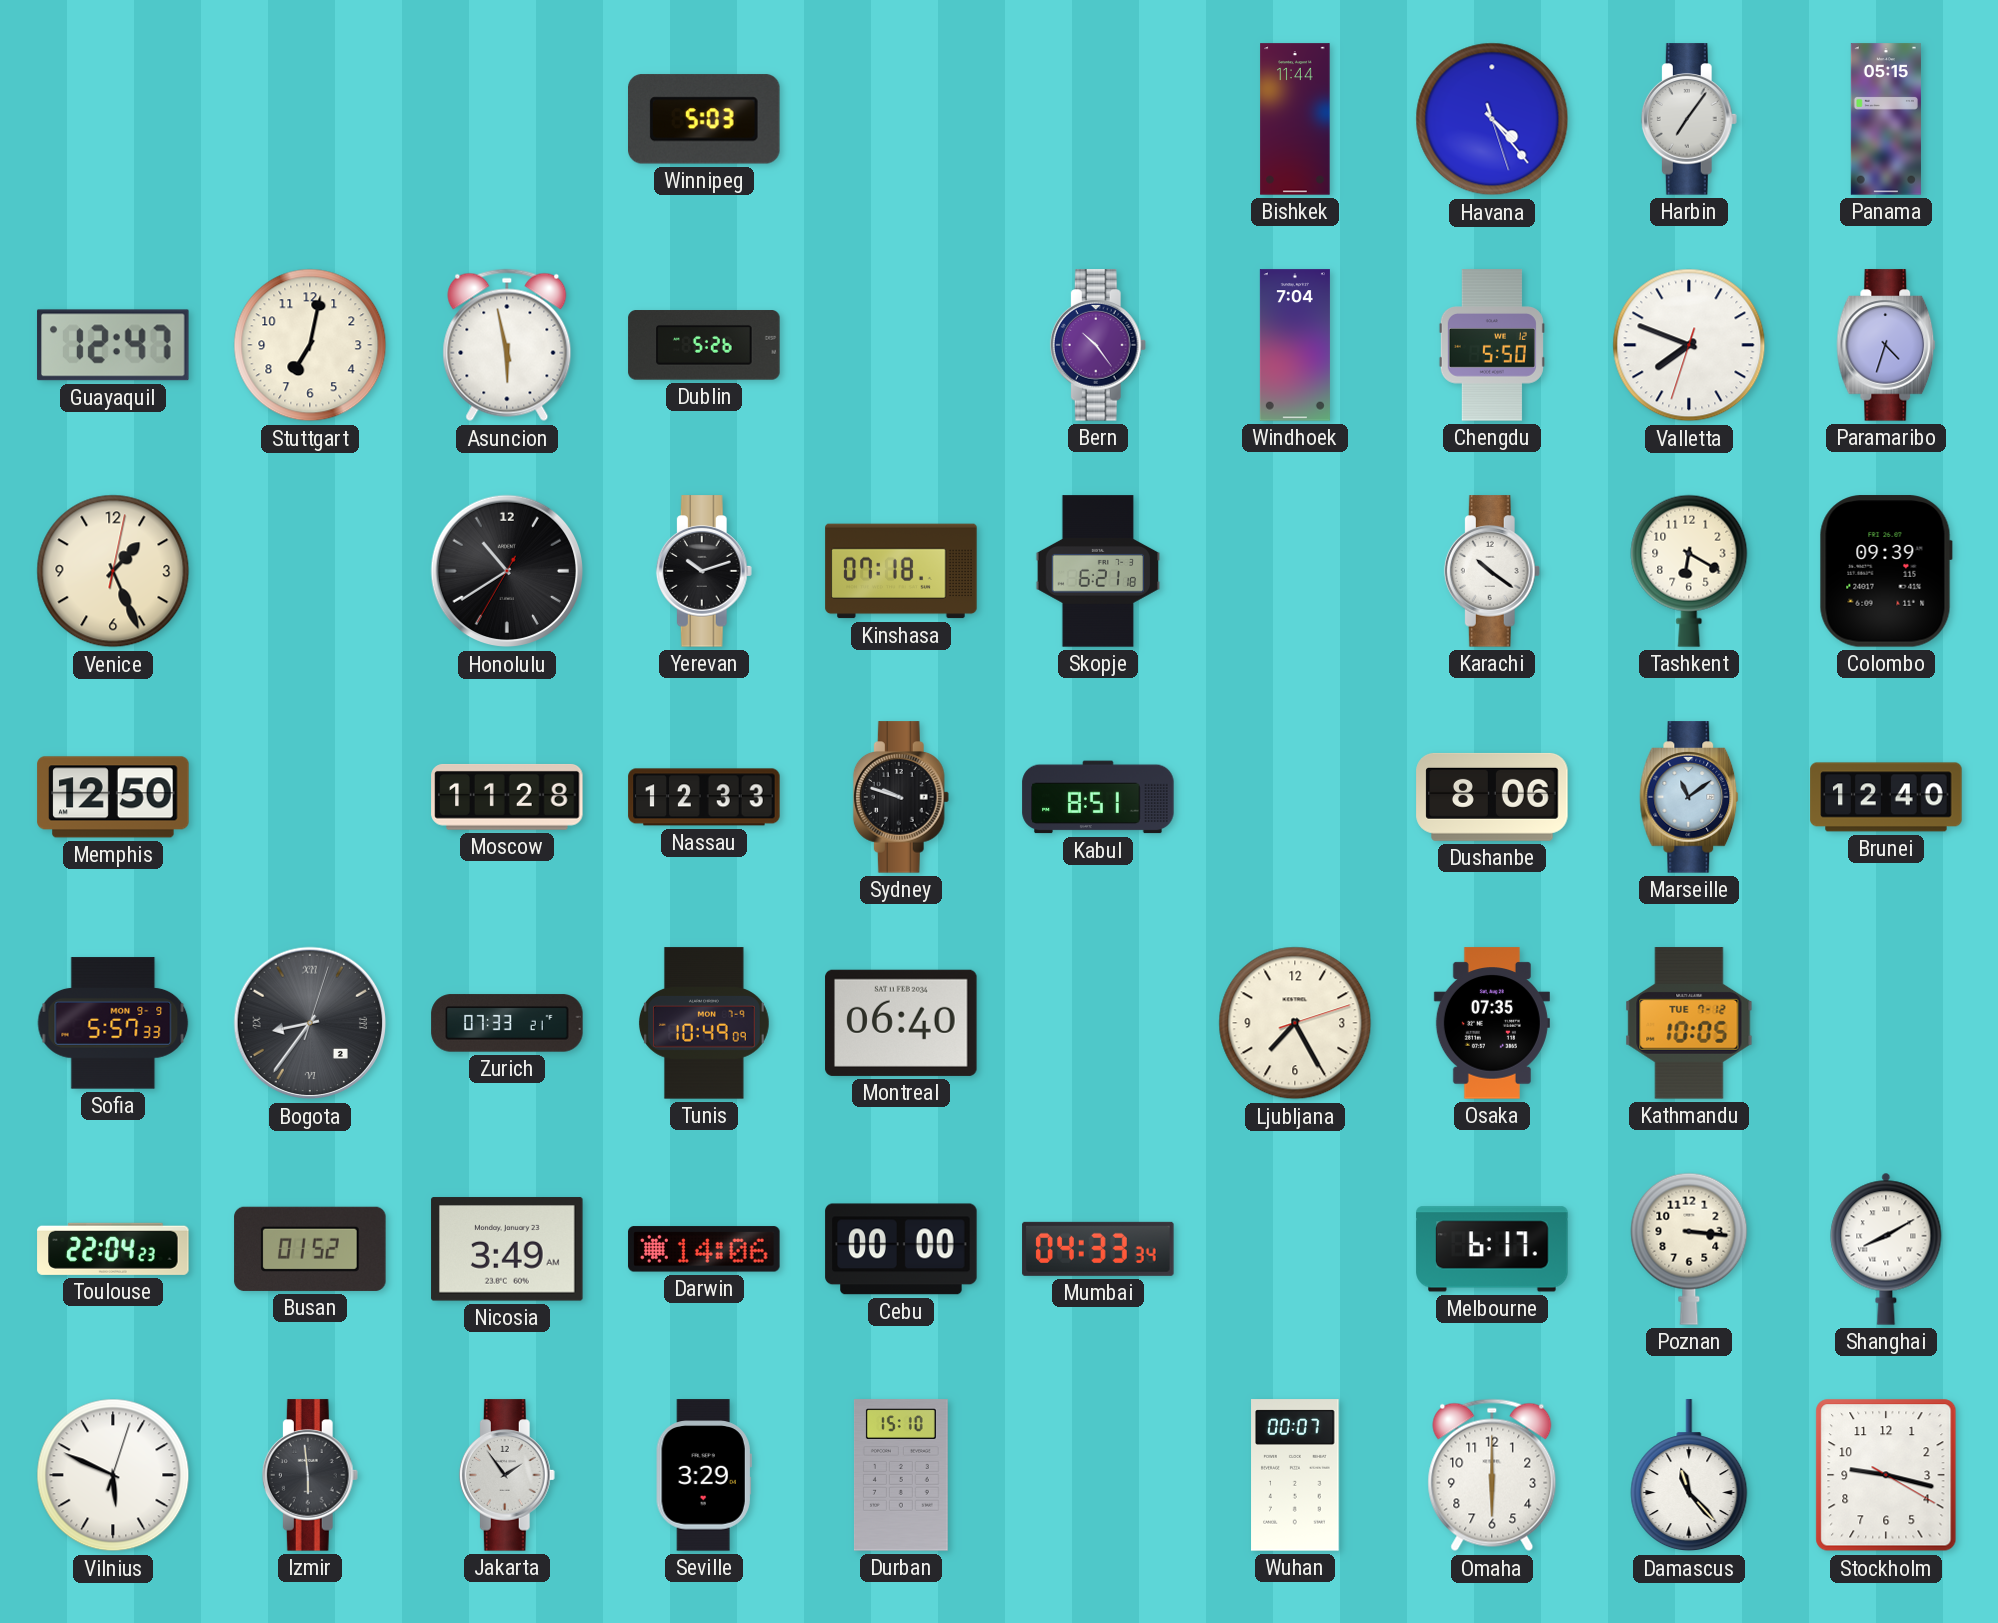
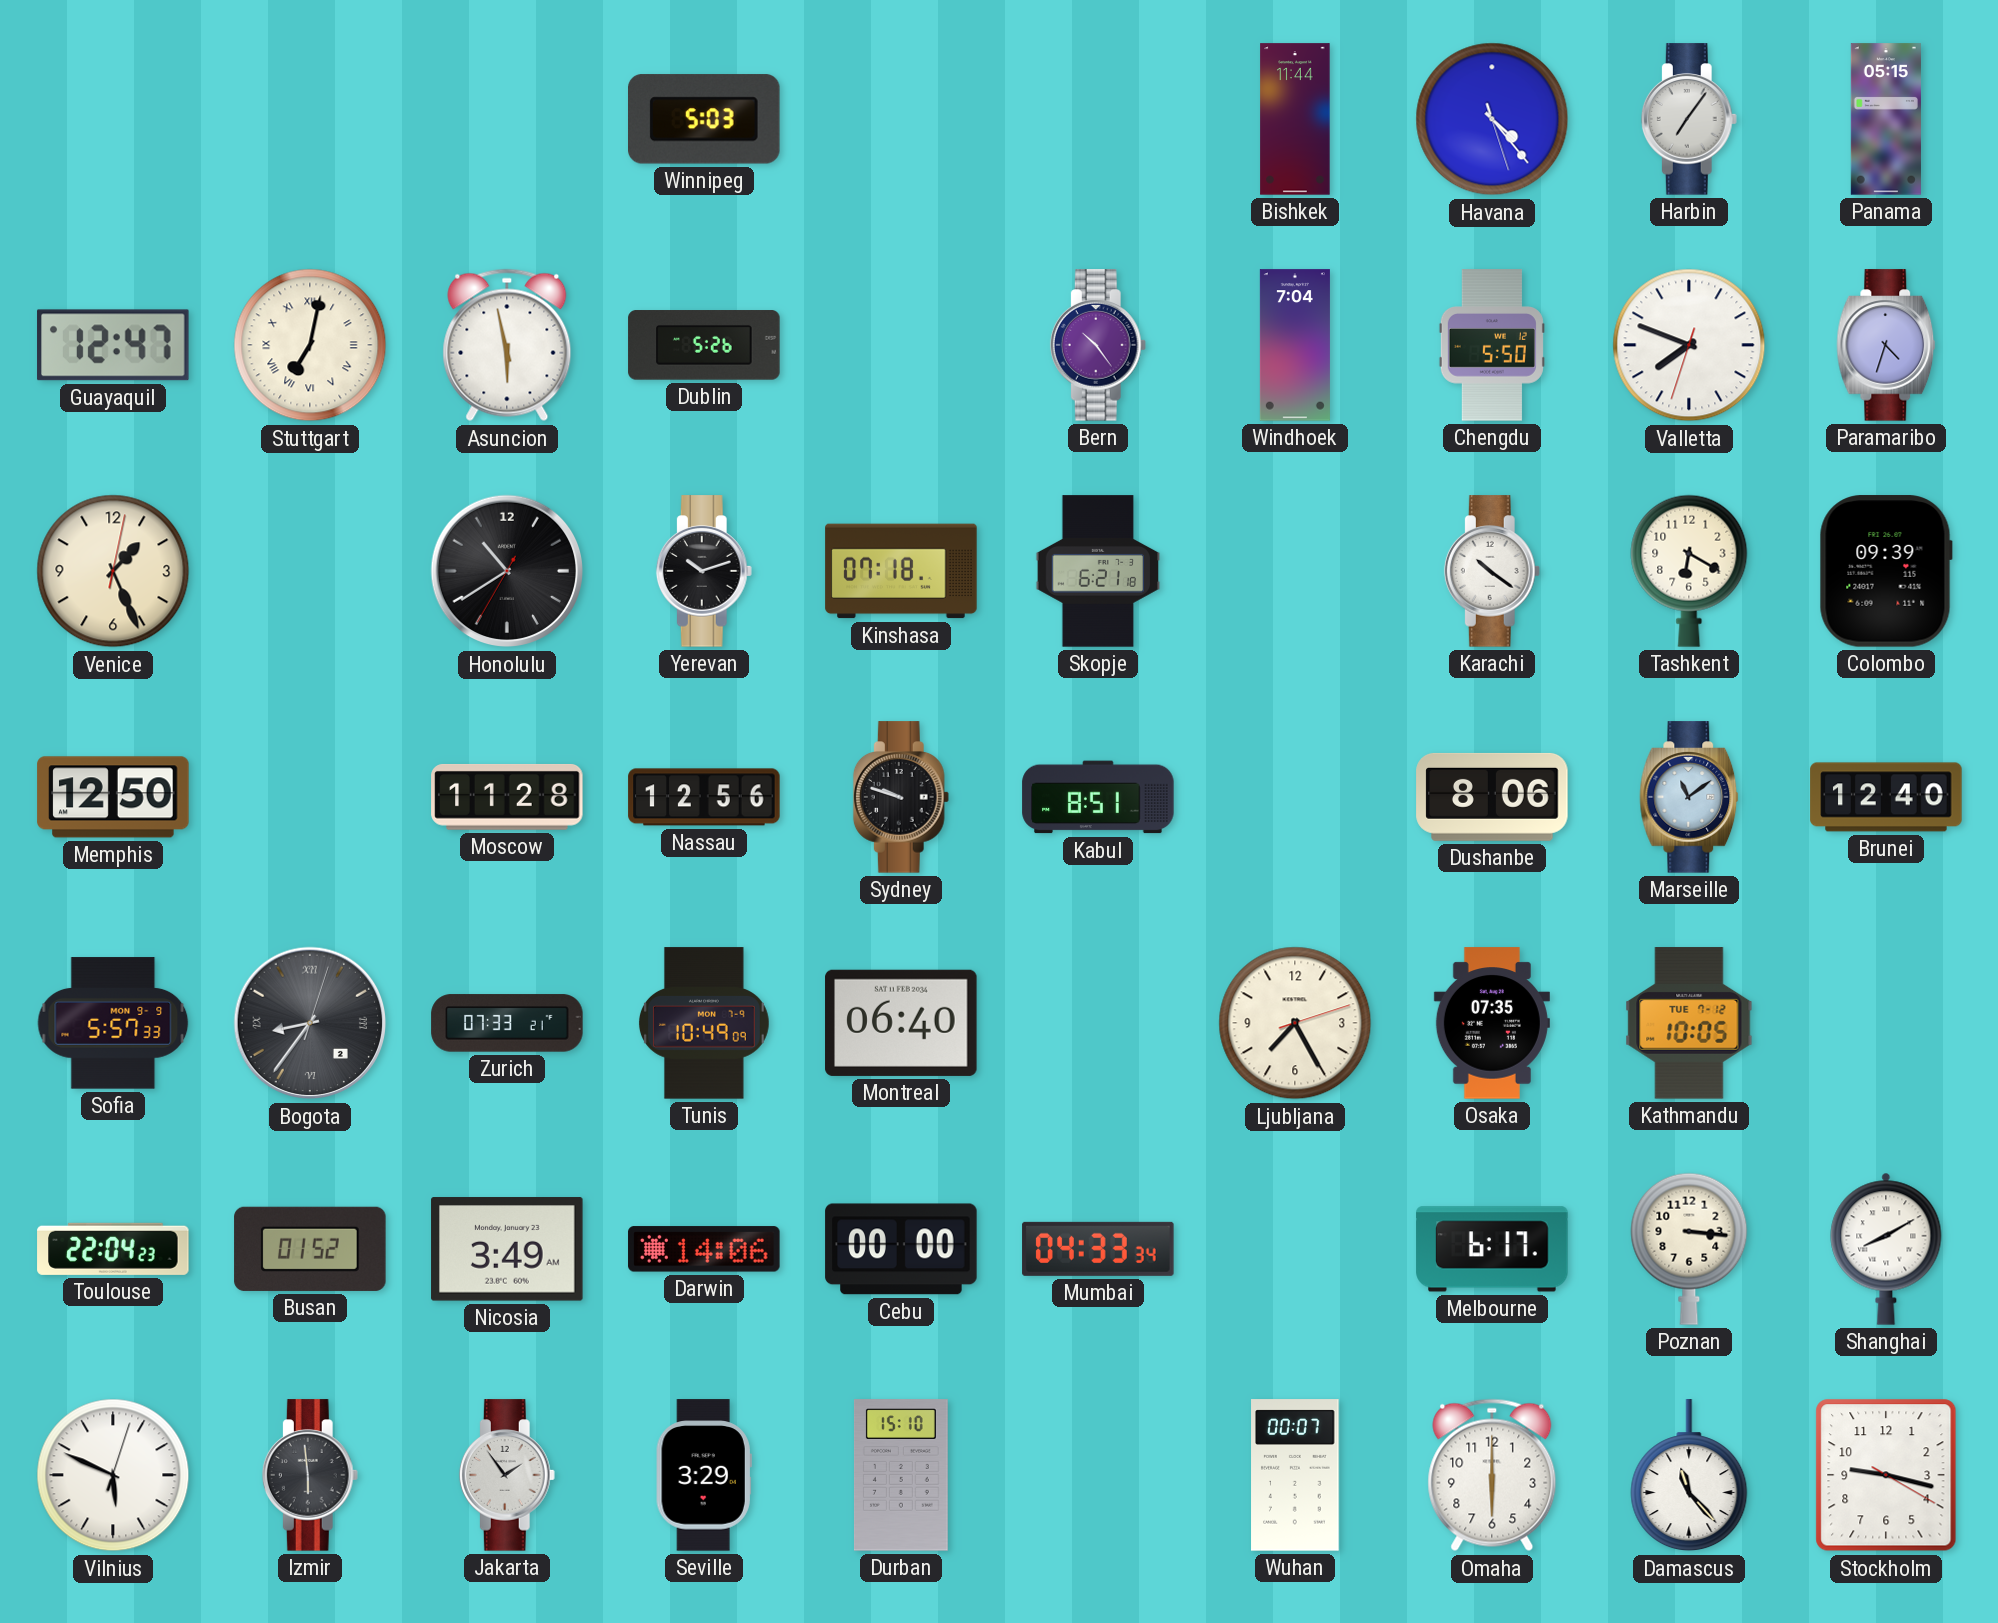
Stuttgart numerals: Arabic -> Roman (310, 345)
Nassau: 12:33 -> 12:56 (704, 797)
